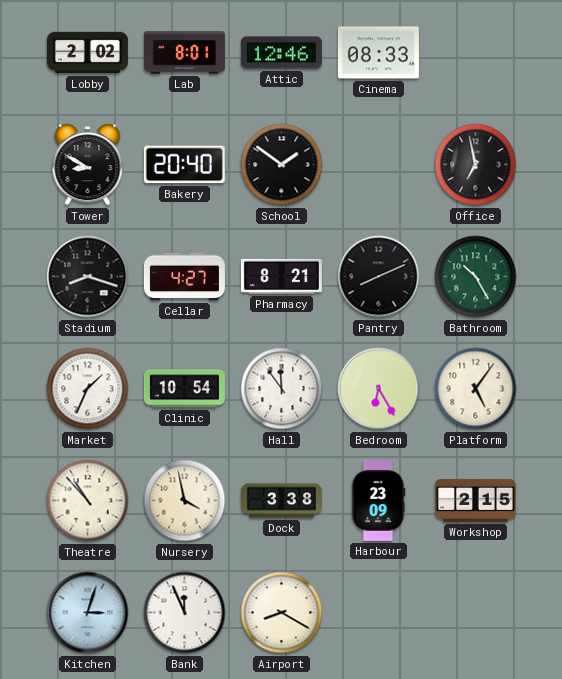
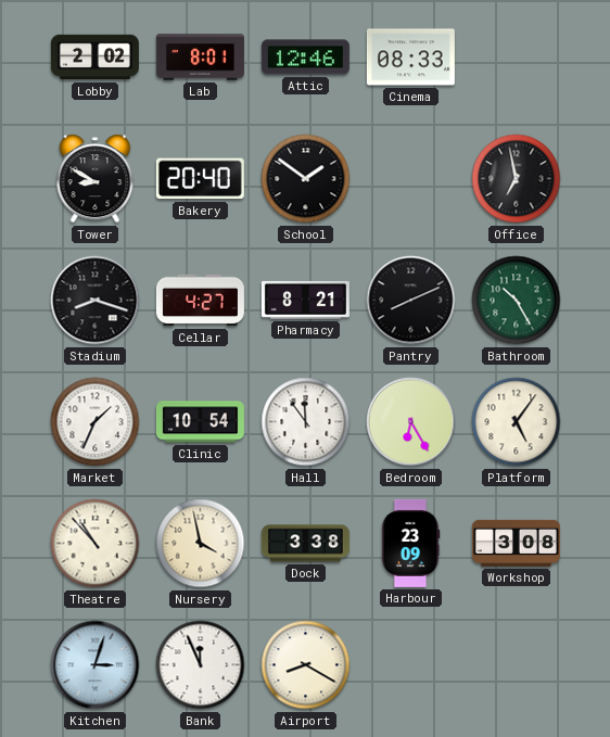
Workshop: 2:15 -> 3:08 (516, 543)
